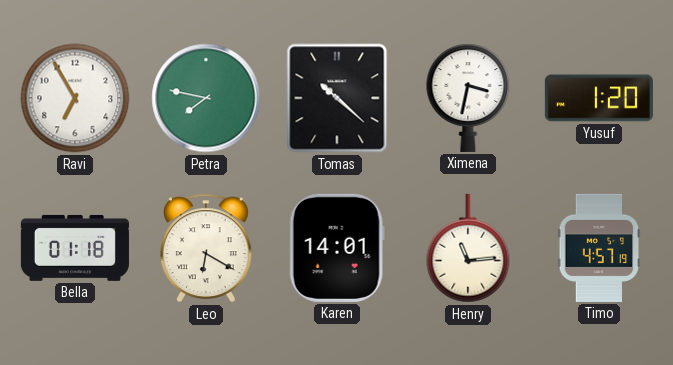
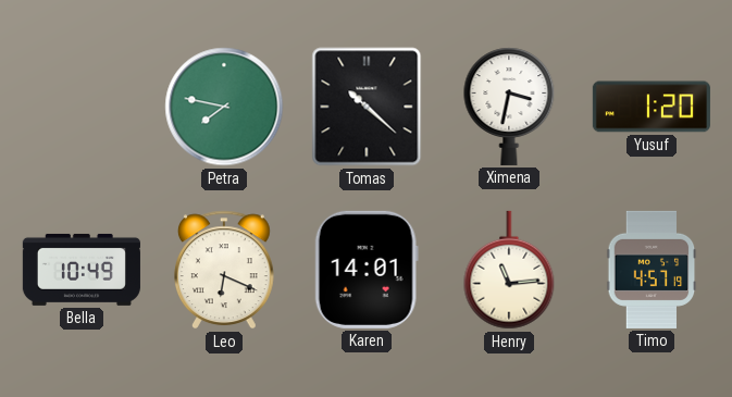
Ravi: 6:55 -> none (75, 98)
Bella: 01:18 -> 10:49 (82, 270)
Leo: 6:20 -> 6:19 (224, 270)
